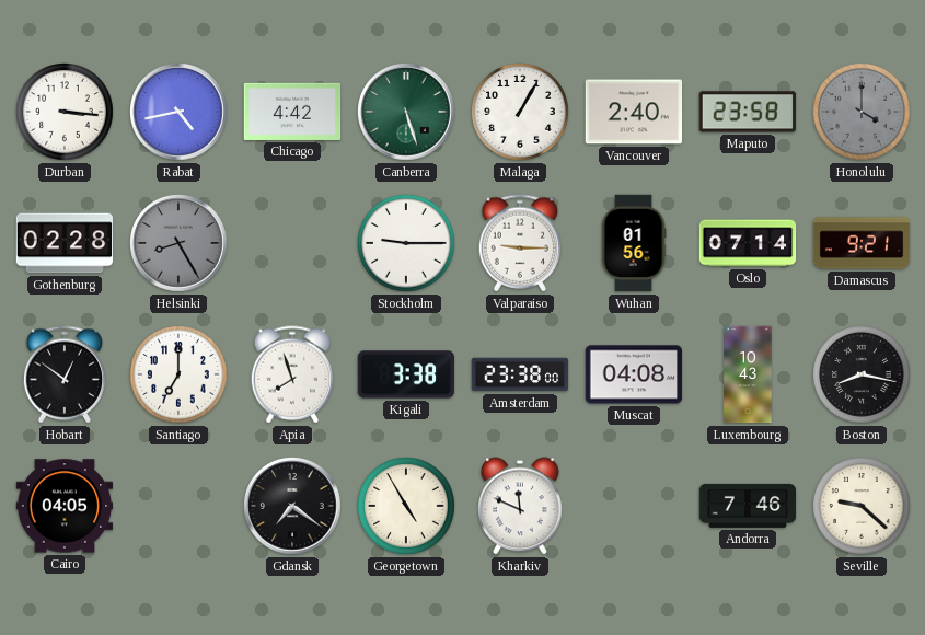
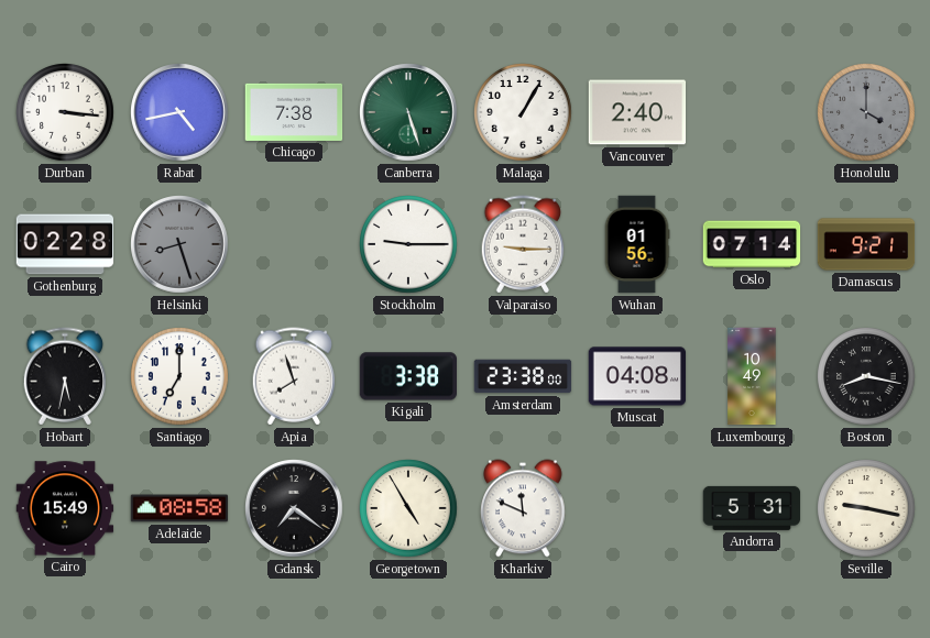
Chicago: 4:42 -> 7:38 (294, 112)
Maputo: 23:58 -> none (748, 112)
Helsinki: 8:25 -> 8:27 (179, 244)
Hobart: 12:51 -> 5:32 (65, 376)
Luxembourg: 10:43 -> 10:49 (752, 376)
Cairo: 04:05 -> 15:49 (65, 508)
Adelaide: none -> 08:58 (179, 508)
Andorra: 7:46 -> 5:31 (752, 508)
Seville: 9:22 -> 9:17 (866, 508)
